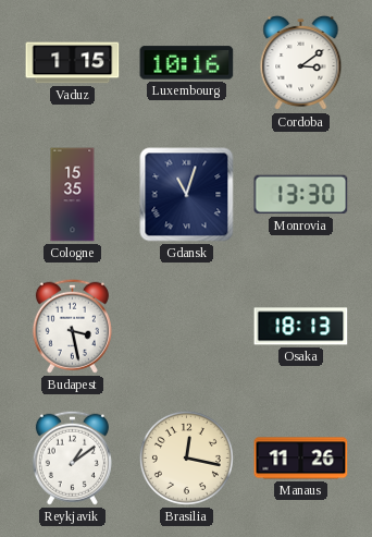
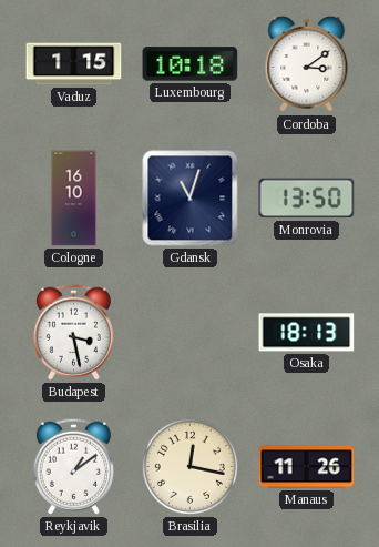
Luxembourg: 10:16 -> 10:18 (191, 64)
Cologne: 15:35 -> 16:10 (74, 199)
Monrovia: 13:30 -> 13:50 (307, 199)
